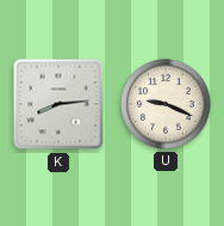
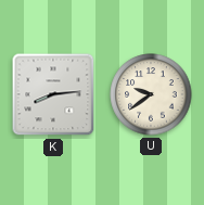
U: 9:19 -> 9:39 (151, 94)
